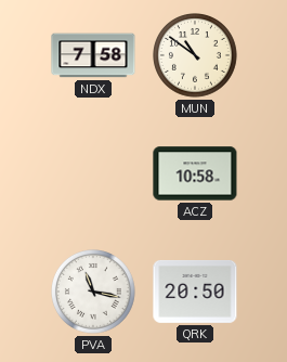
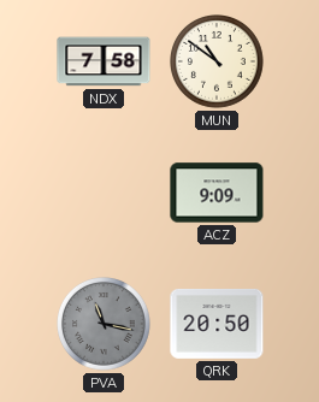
ACZ: 10:58 -> 9:09 (217, 193)
PVA dial: white -> grey (105, 325)
